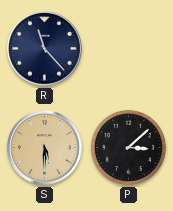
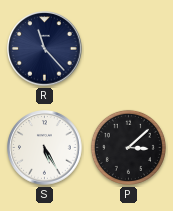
S: 5:30 -> 5:25 (45, 148)
S dial: champagne -> white (45, 148)
